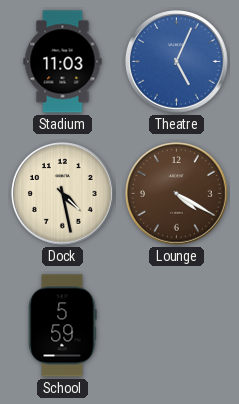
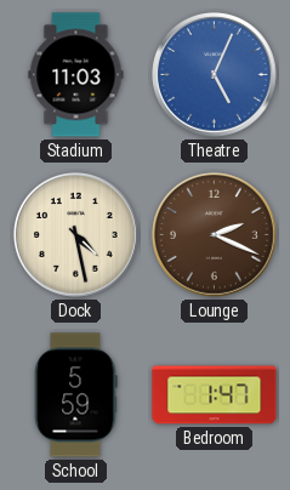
Lounge: 4:20 -> 2:19 (215, 235)
Bedroom: none -> 1:47 (215, 395)
